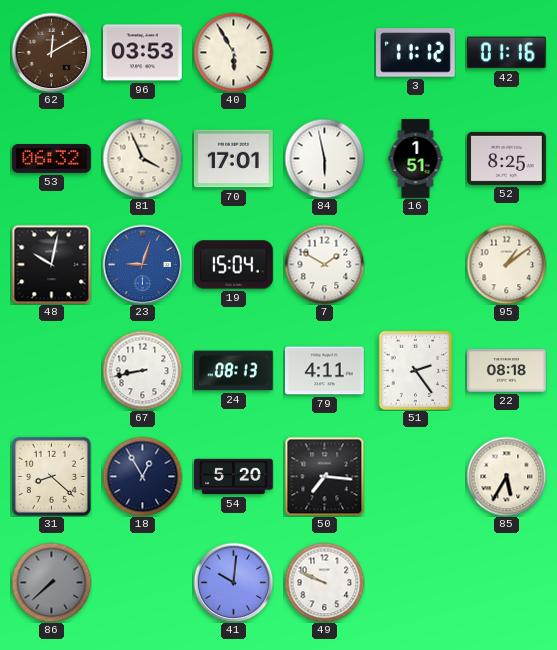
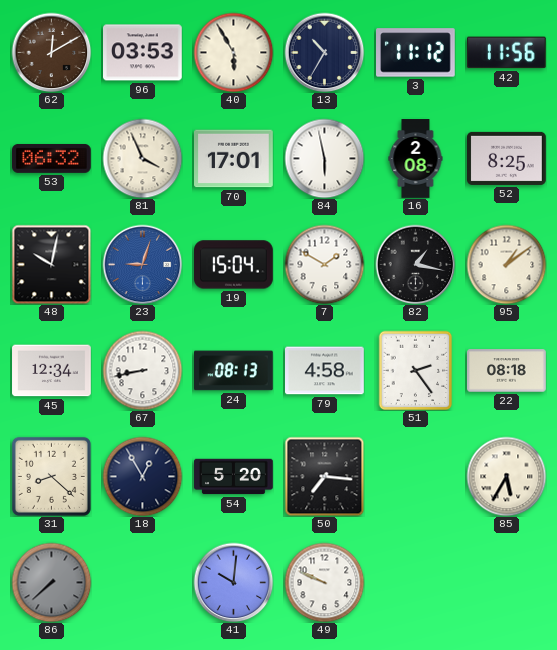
13: none -> 10:35 (324, 52)
42: 01:16 -> 11:56 (506, 53)
16: 1:51 -> 2:08 (416, 159)
82: none -> 1:17 (415, 264)
45: none -> 12:34 (52, 371)
79: 4:11 -> 4:58 (325, 371)
